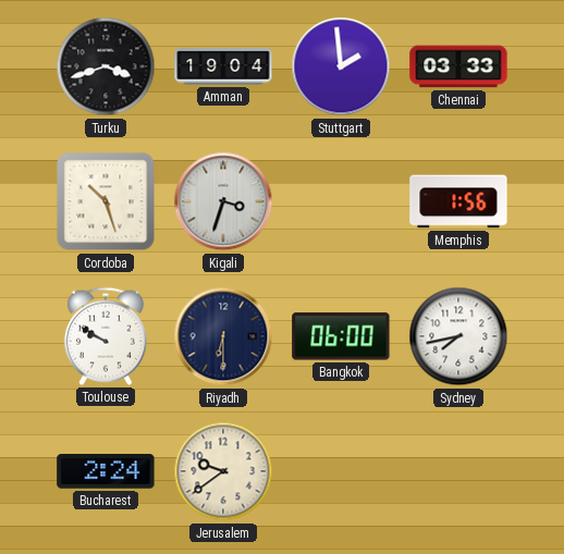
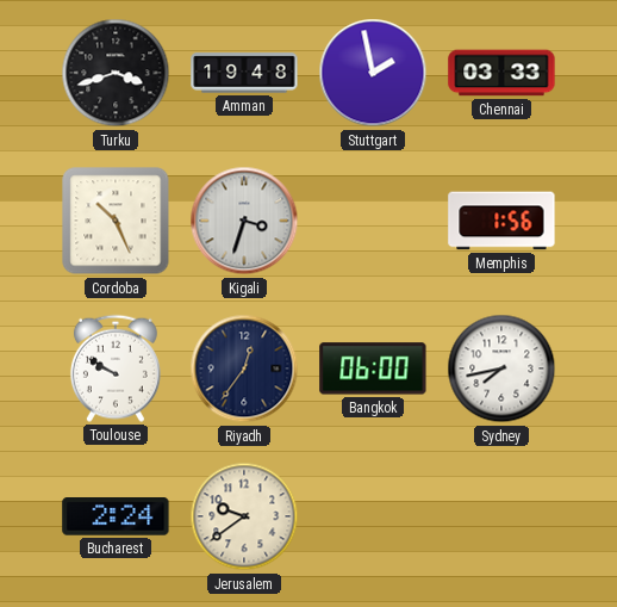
Amman: 19:04 -> 19:48 (244, 73)
Stuttgart: 1:59 -> 1:58 (373, 73)
Cordoba: 10:27 -> 10:26 (116, 221)
Riyadh: 6:30 -> 12:36 (244, 368)
